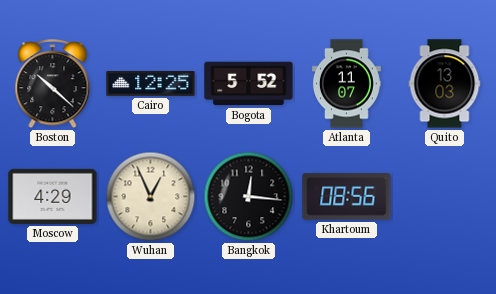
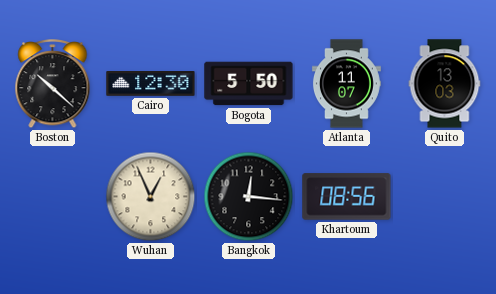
Cairo: 12:25 -> 12:30 (151, 84)
Bogota: 5:52 -> 5:50 (249, 84)
Moscow: 4:29 -> none (53, 196)
